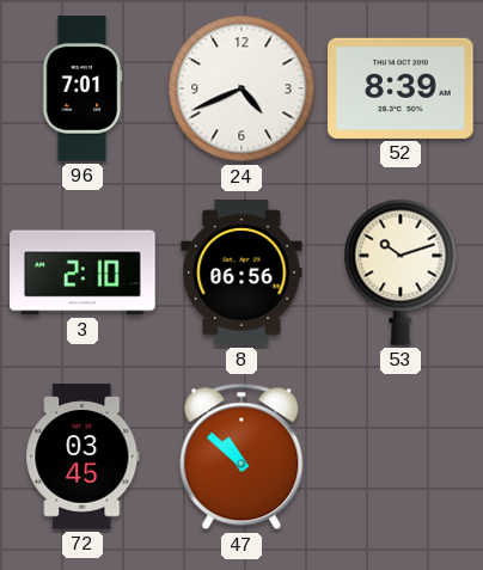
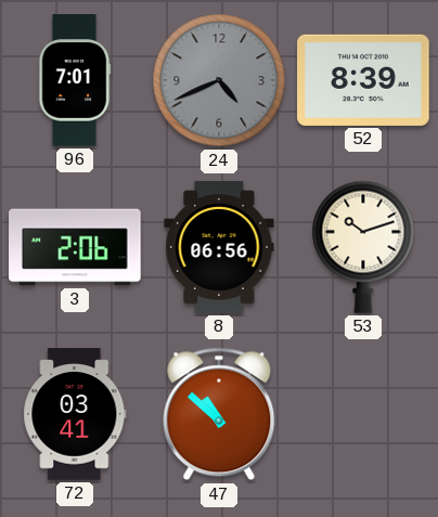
24 dial: white -> grey (219, 80)
3: 2:10 -> 2:06 (75, 247)
72: 03:45 -> 03:41 (75, 414)
